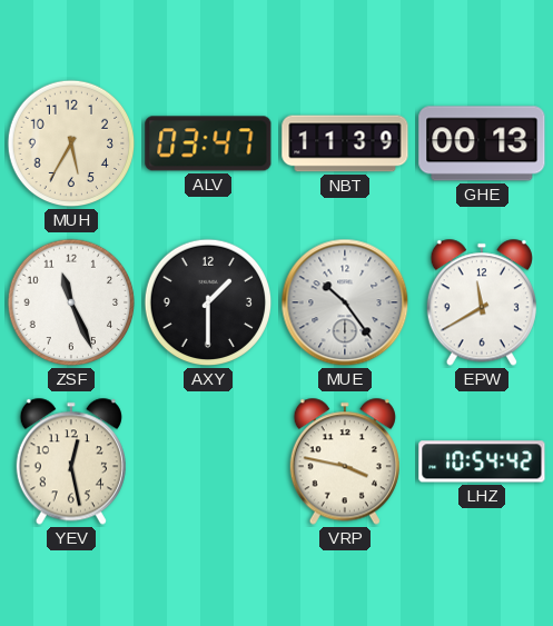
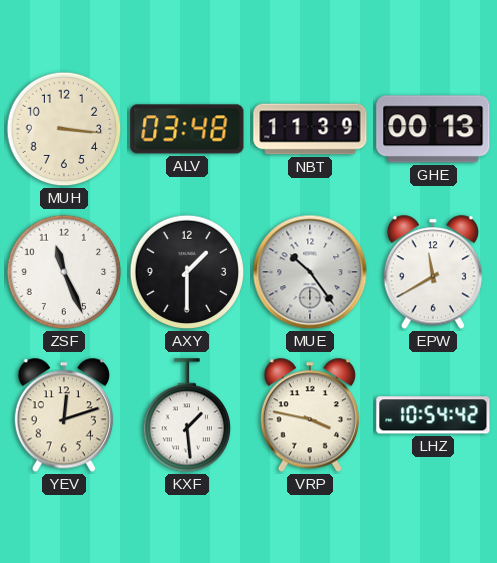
MUH: 5:35 -> 3:16 (64, 129)
ALV: 03:47 -> 03:48 (187, 129)
YEV: 12:28 -> 12:12 (64, 415)
KXF: none -> 1:29 (186, 415)
